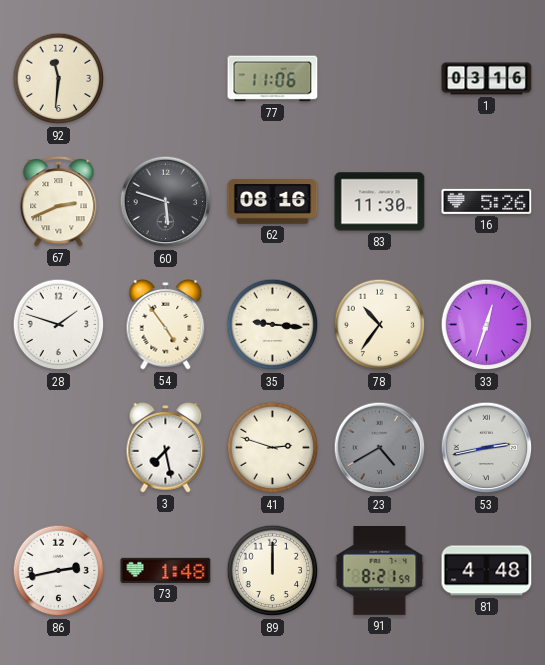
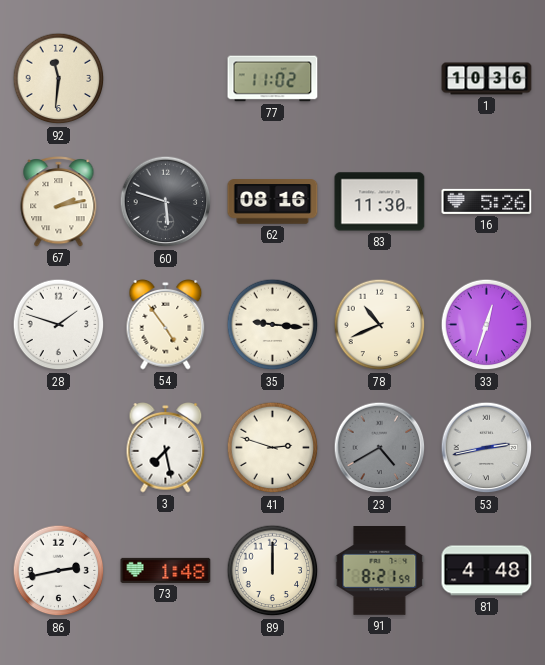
77: 11:06 -> 11:02 (273, 79)
1: 03:16 -> 10:36 (487, 79)
67: 2:41 -> 2:13 (59, 202)
78: 10:36 -> 10:41 (380, 325)
